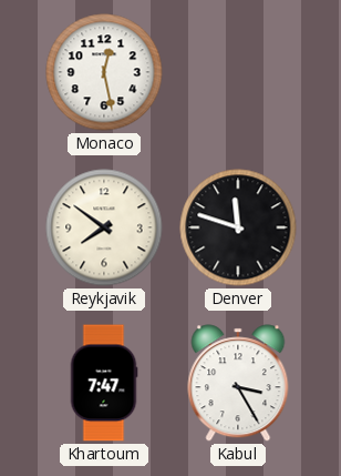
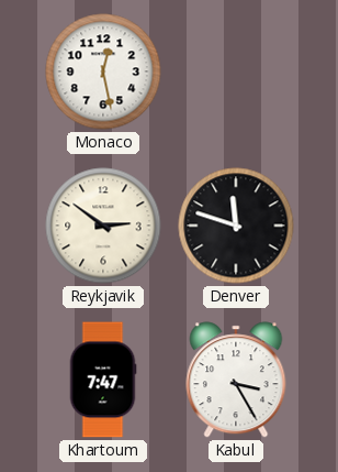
Reykjavik: 7:51 -> 2:51 (103, 226)
